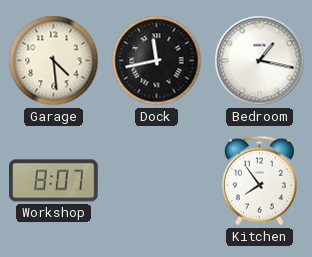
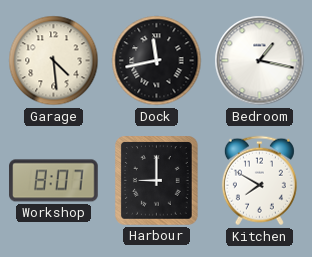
Harbour: none -> 9:00 (157, 181)
Kitchen: 7:54 -> 7:50 (259, 181)
